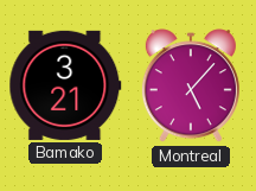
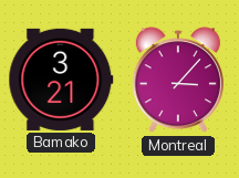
Montreal: 5:07 -> 3:07 (178, 81)
